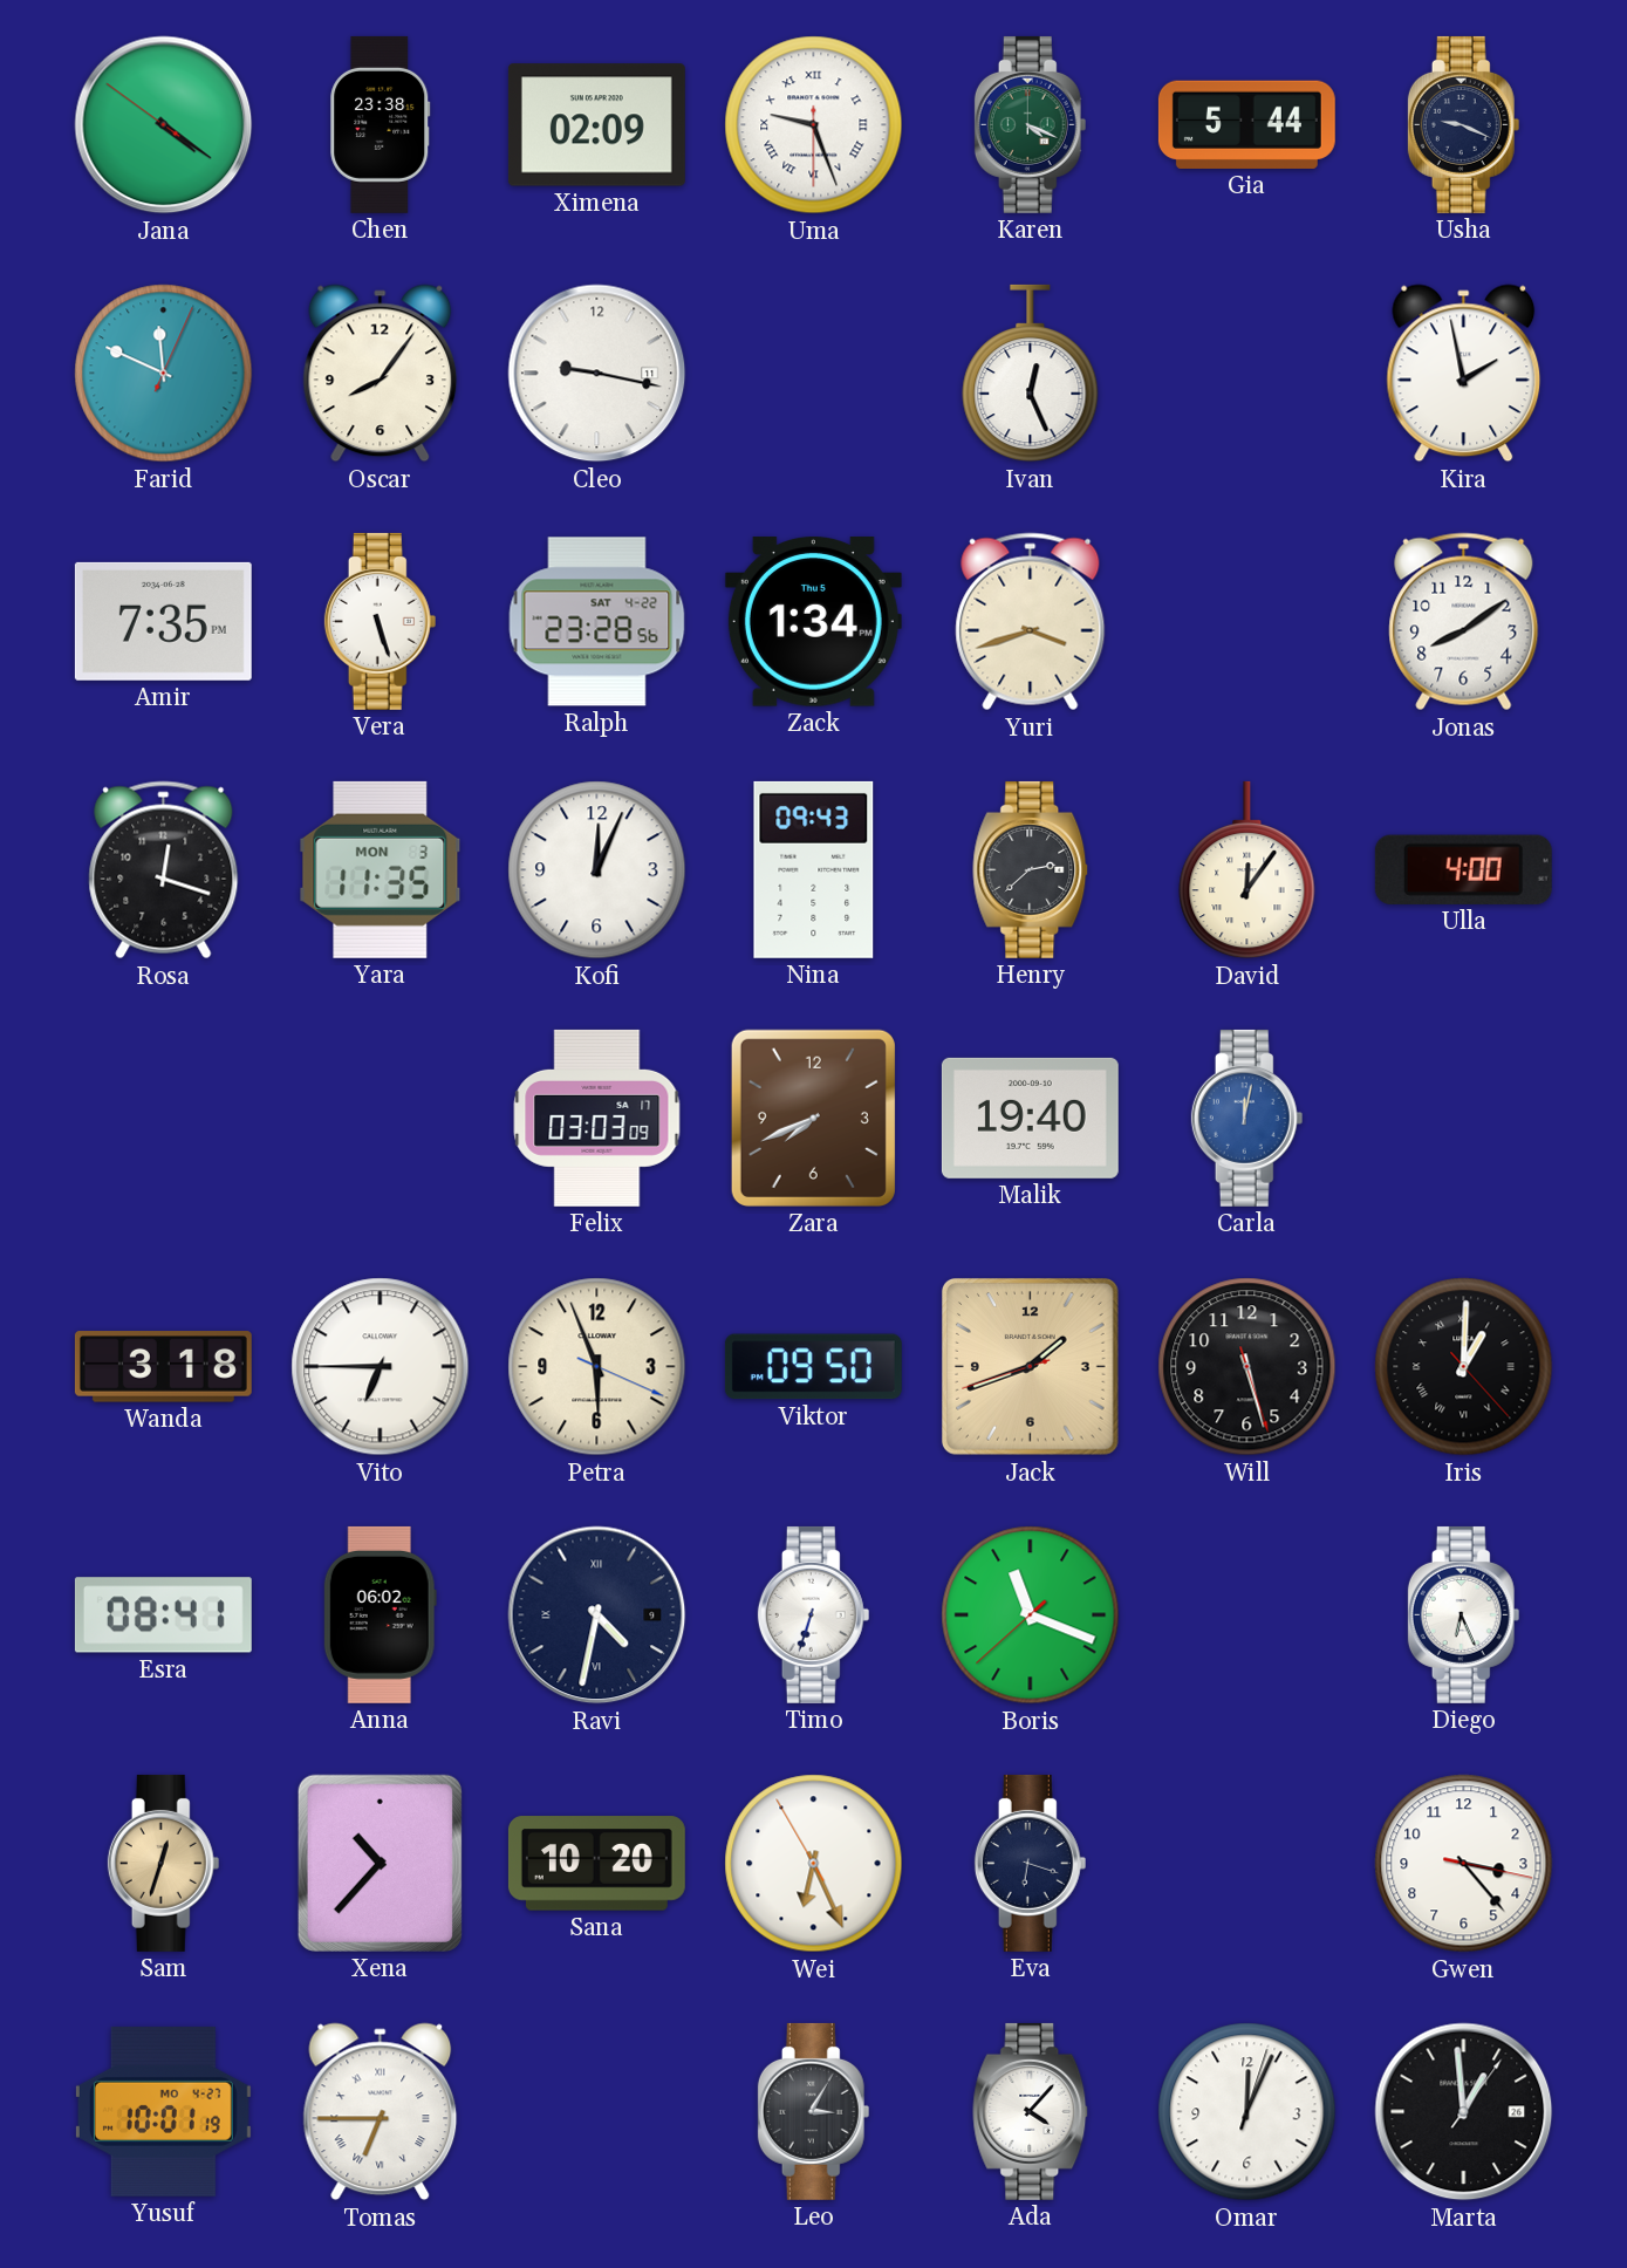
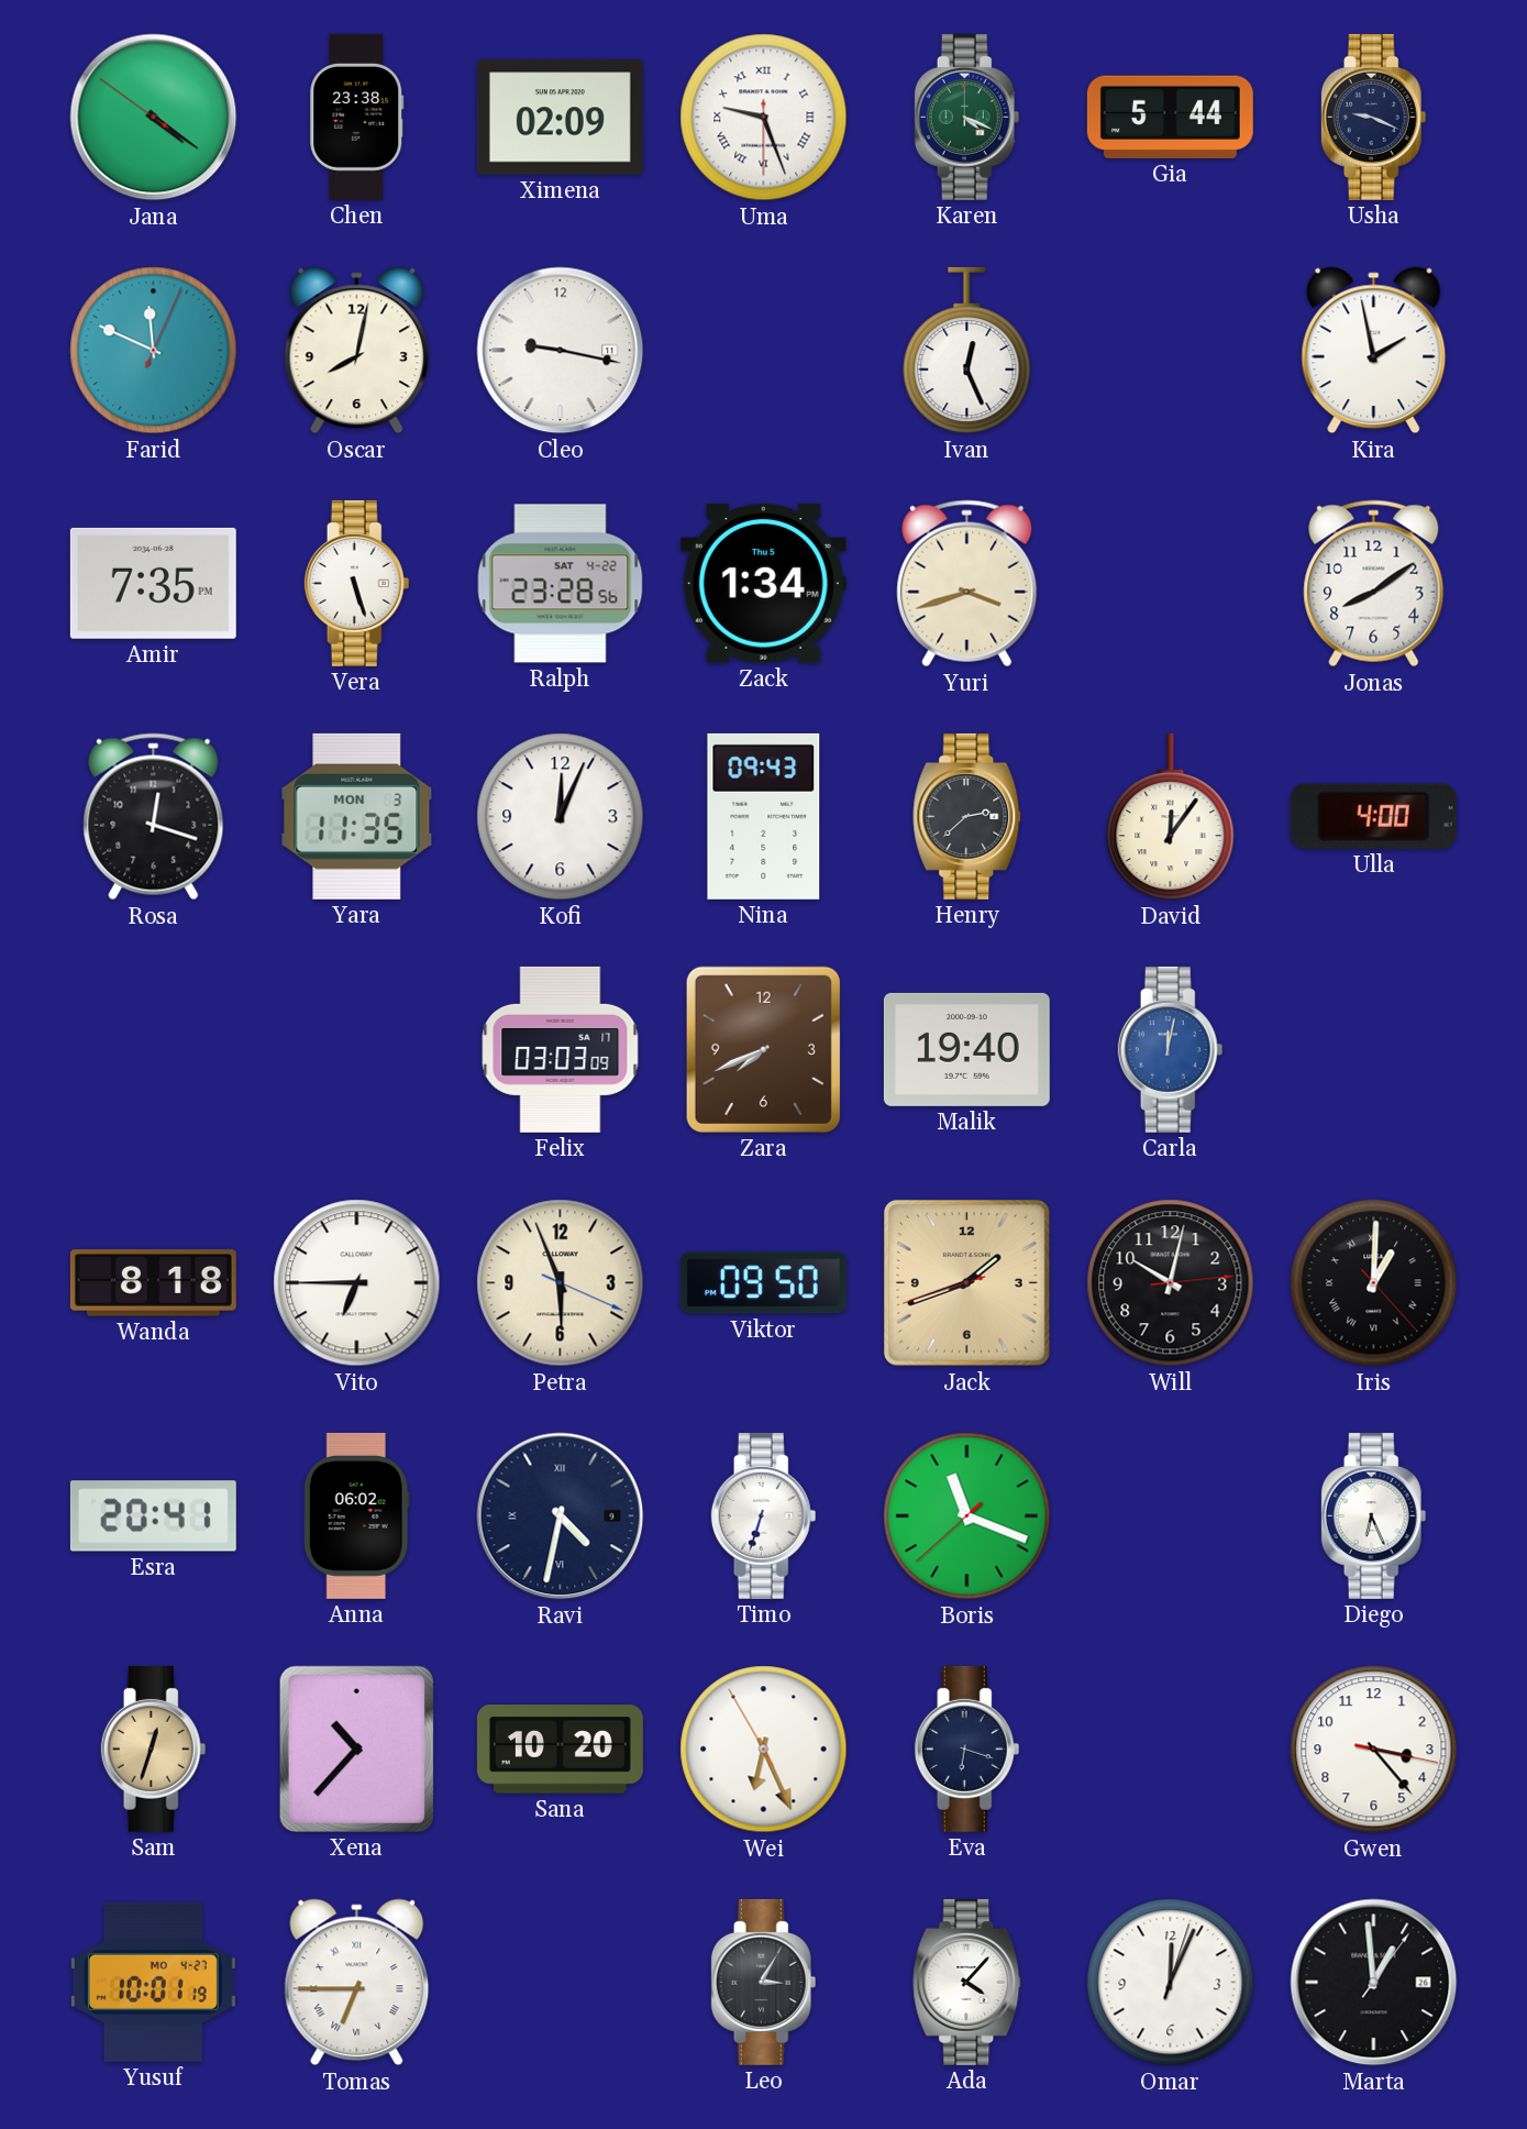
Oscar: 8:06 -> 8:02 (357, 351)
Wanda: 3:18 -> 8:18 (153, 1283)
Will: 5:27 -> 10:02 (1171, 1283)
Esra: 08:41 -> 20:41 (153, 1516)
